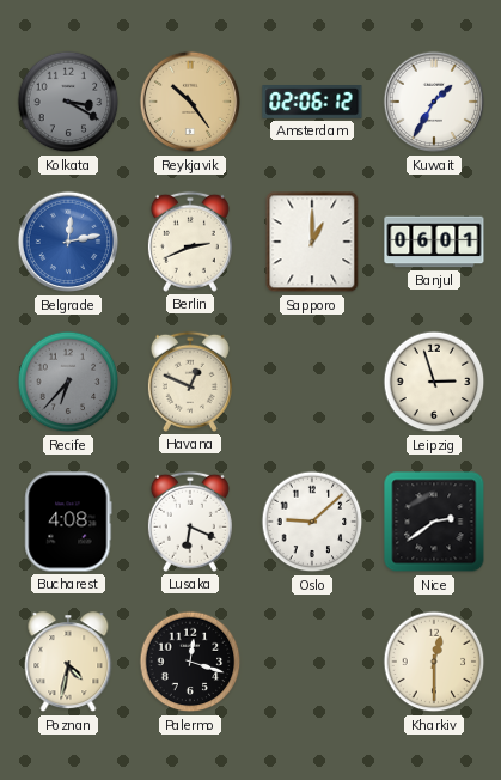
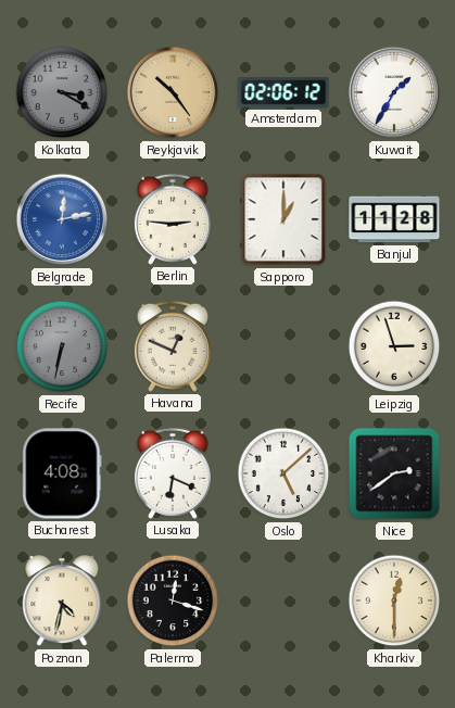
Berlin: 2:41 -> 2:46 (173, 219)
Banjul: 06:01 -> 11:28 (394, 219)
Recife: 6:37 -> 6:32 (62, 346)
Oslo: 9:08 -> 5:08 (283, 473)
